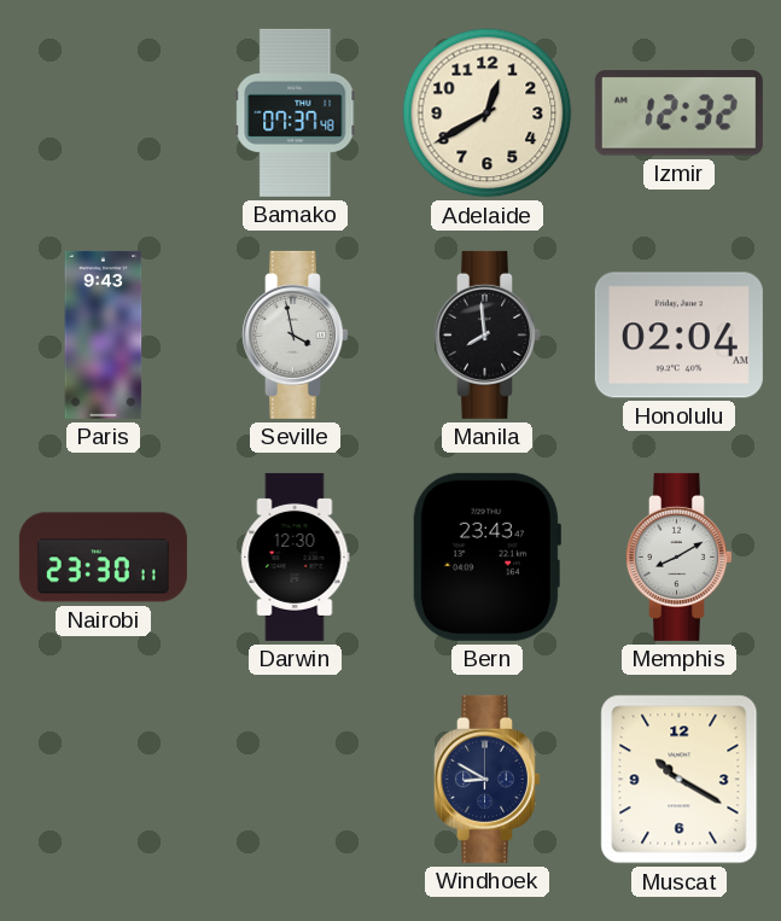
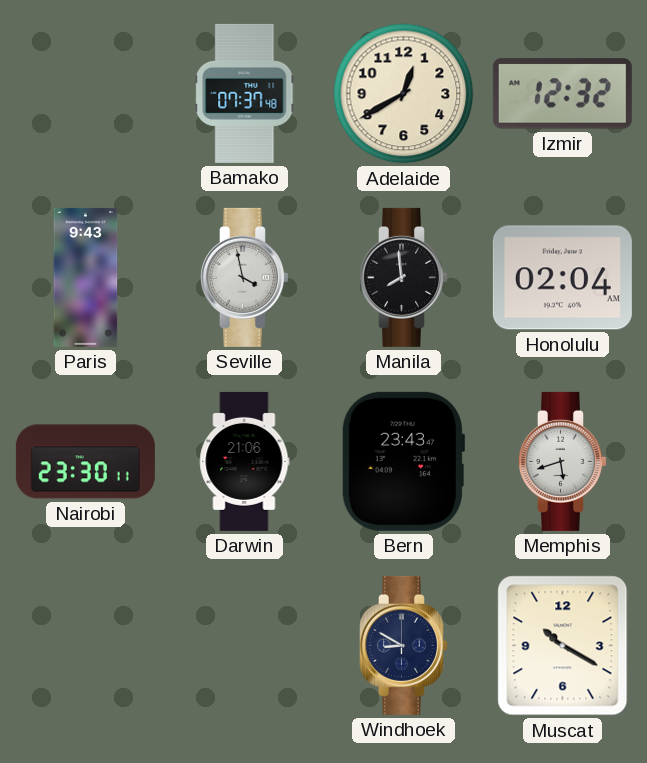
Darwin: 12:30 -> 21:06 (245, 461)
Memphis: 8:10 -> 5:42 (562, 461)
